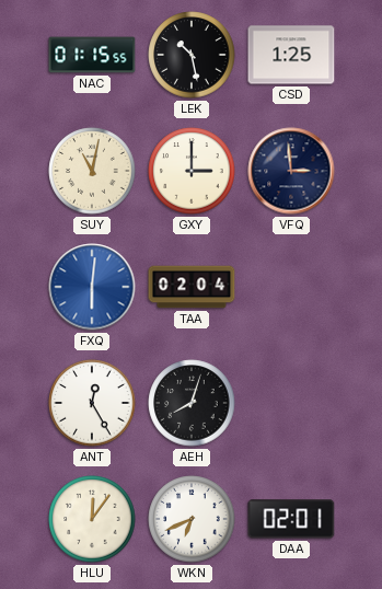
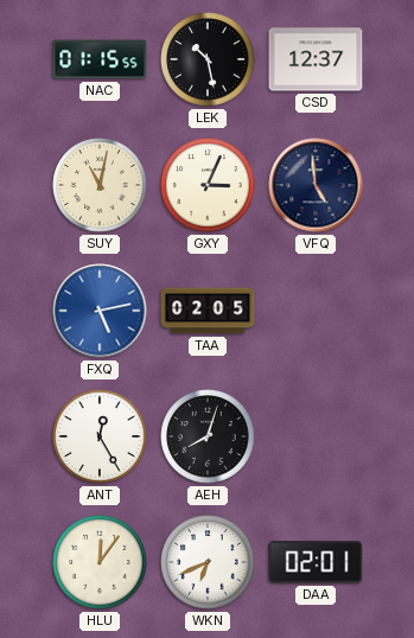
CSD: 1:25 -> 12:37 (316, 59)
GXY: 3:00 -> 3:04 (208, 185)
VFQ: 2:59 -> 4:59 (316, 185)
FXQ: 6:01 -> 5:13 (100, 311)
TAA: 02:04 -> 02:05 (208, 311)
